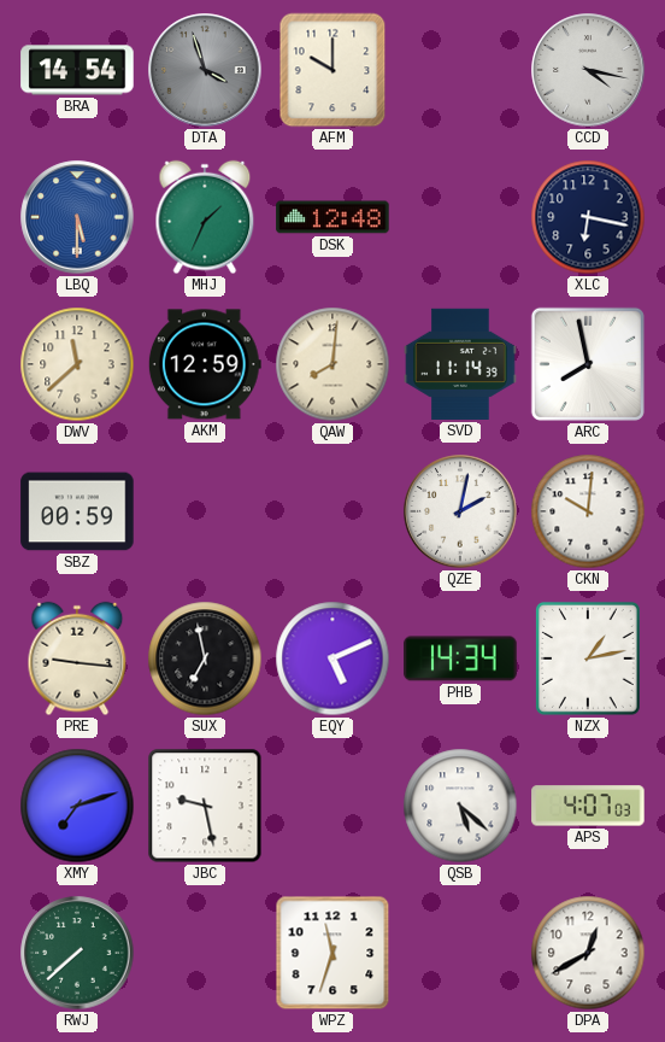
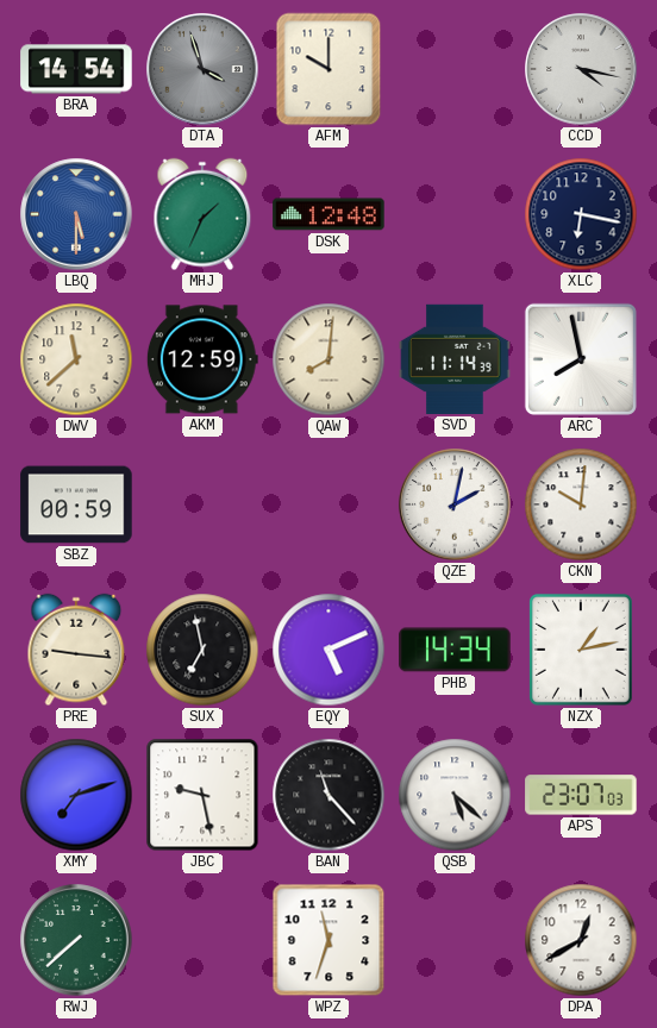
BAN: none -> 11:23 (328, 795)
APS: 4:07 -> 23:07 (581, 795)
